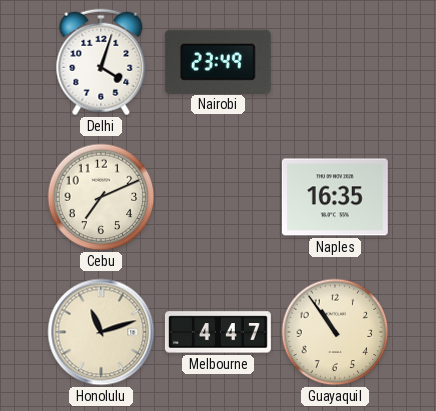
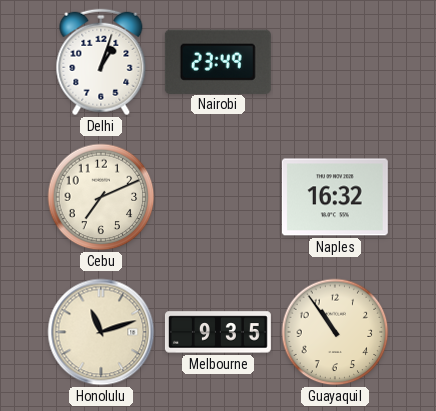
Delhi: 4:03 -> 1:03 (101, 62)
Naples: 16:35 -> 16:32 (335, 197)
Melbourne: 4:47 -> 9:35 (218, 332)
